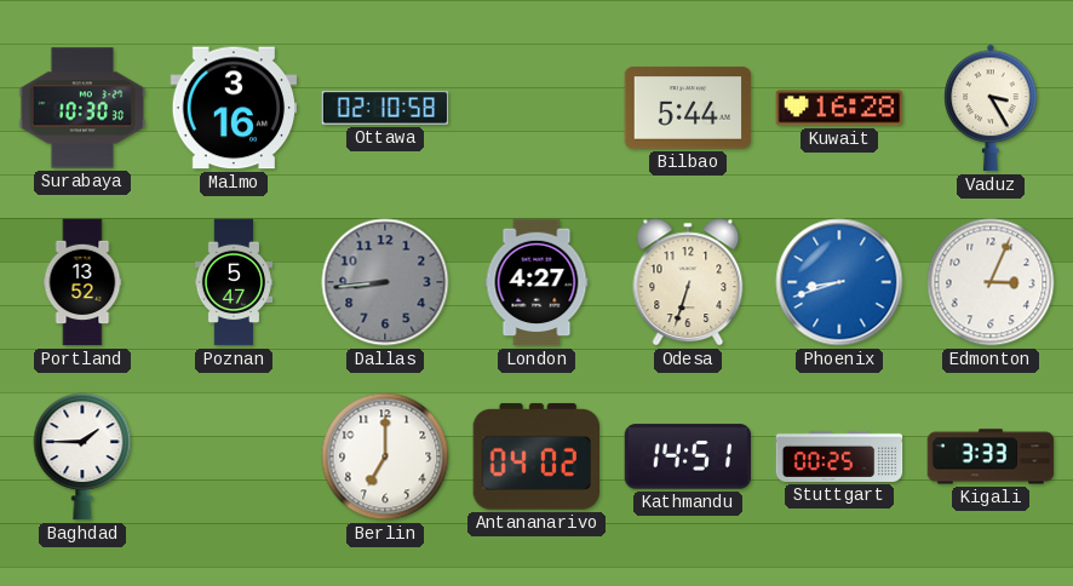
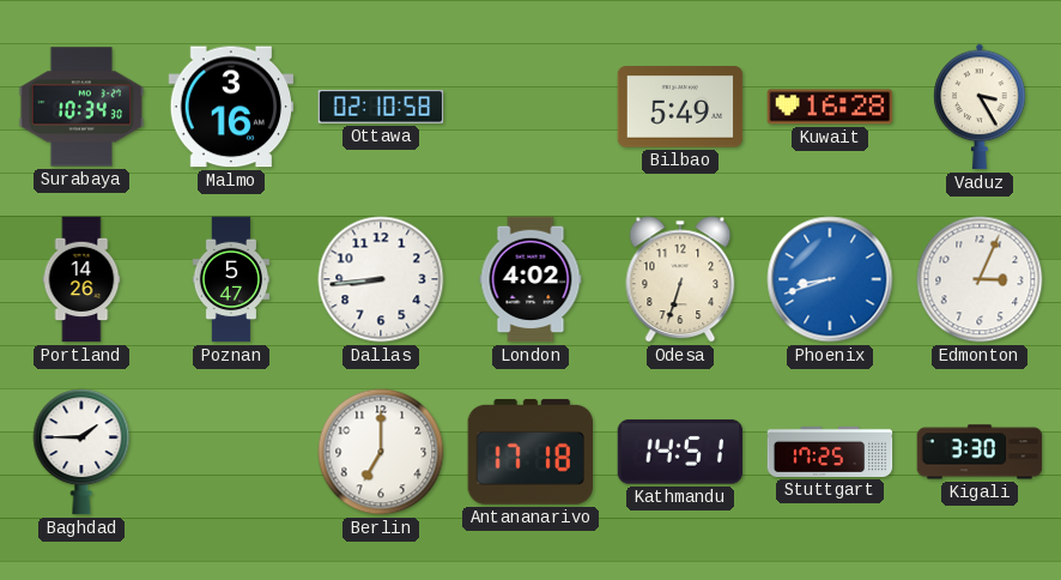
Surabaya: 10:30 -> 10:34 (81, 107)
Bilbao: 5:44 -> 5:49 (680, 107)
Portland: 13:52 -> 14:26 (81, 279)
Dallas dial: grey -> white (381, 279)
London: 4:27 -> 4:02 (530, 279)
Antananarivo: 04:02 -> 17:18 (529, 452)
Stuttgart: 00:25 -> 17:25 (830, 452)
Kigali: 3:33 -> 3:30 (980, 452)
